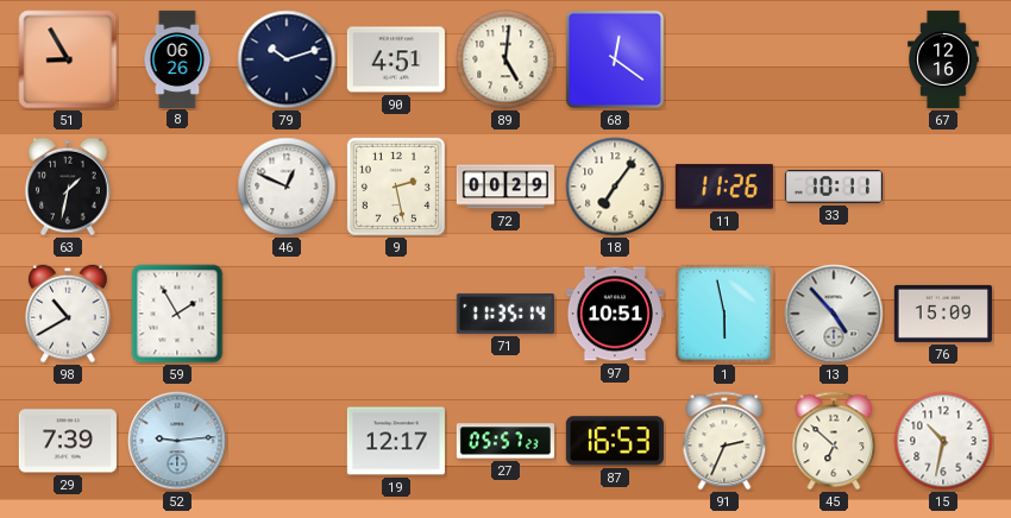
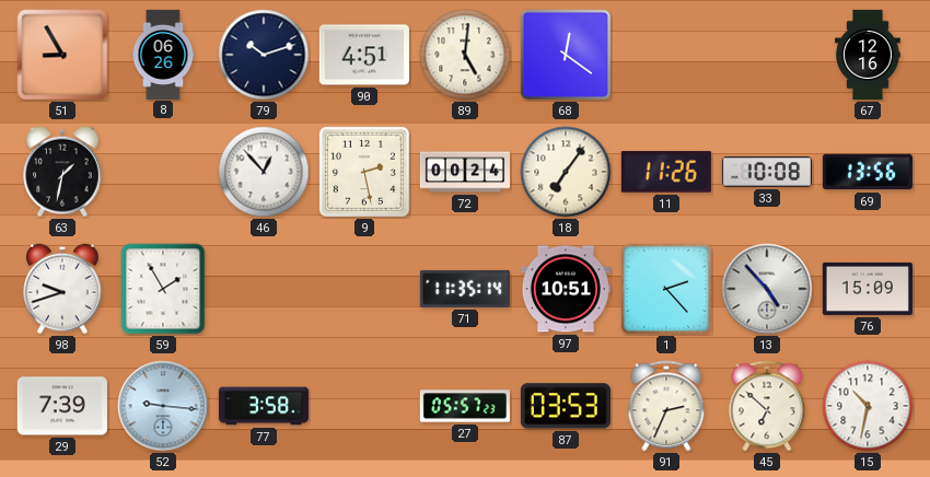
46: 12:49 -> 12:53 (264, 172)
72: 00:29 -> 00:24 (464, 172)
33: 10:11 -> 10:08 (767, 172)
69: none -> 13:56 (868, 172)
98: 10:40 -> 9:42 (62, 289)
1: 5:58 -> 2:23 (666, 289)
52: 9:14 -> 9:16 (163, 406)
77: none -> 3:58 (264, 406)
19: 12:17 -> none (396, 441)
87: 16:53 -> 03:53 (566, 406)
